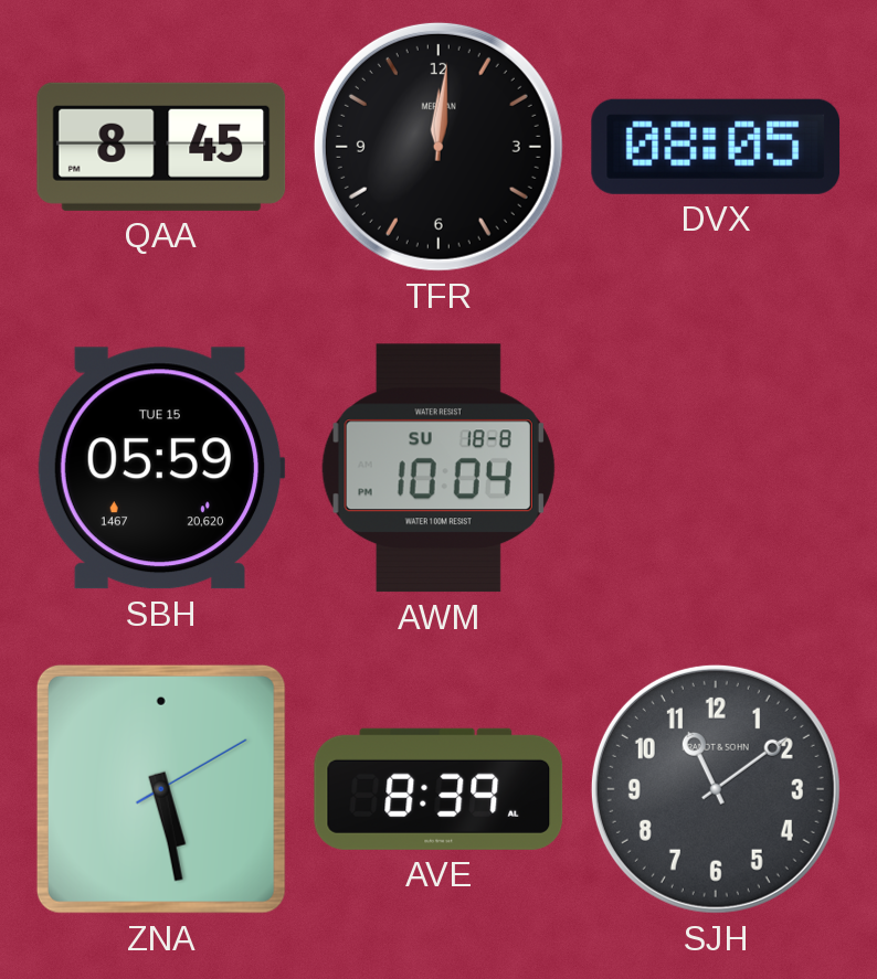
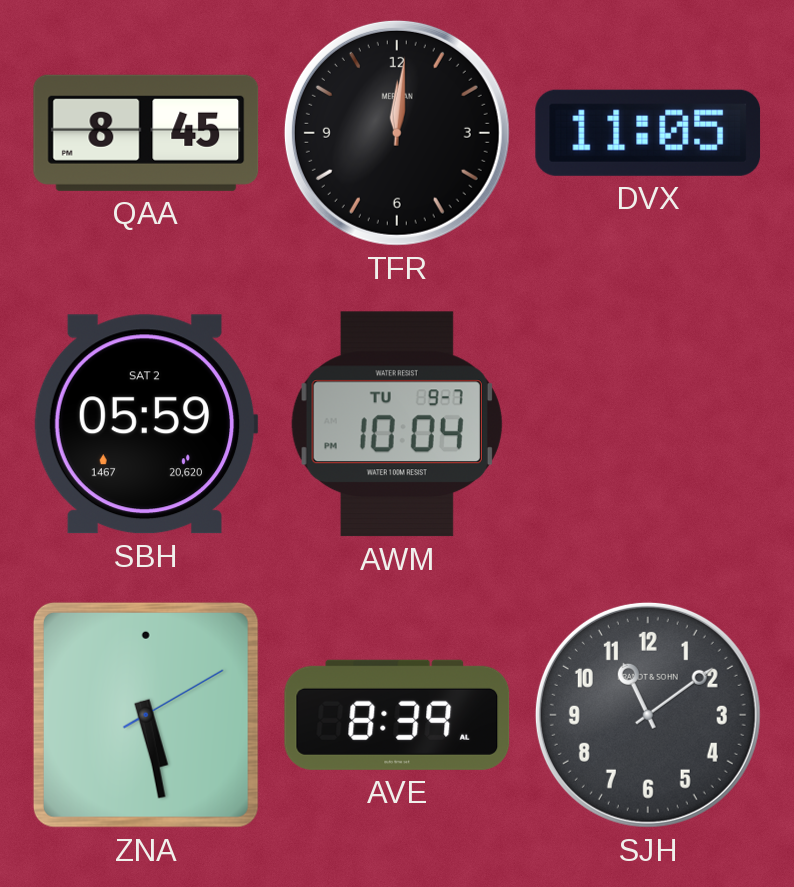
DVX: 08:05 -> 11:05 (648, 133)
SBH date: TUE 15 -> SAT 2 (146, 424)
AWM date: SU 18-8 -> TU 9-7 (397, 424)
